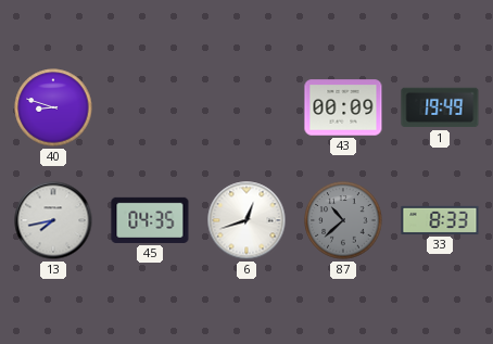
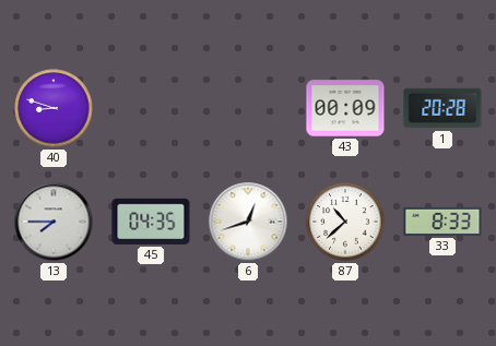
1: 19:49 -> 20:28 (442, 108)
13: 7:43 -> 7:45 (54, 222)
87 dial: grey -> white (345, 222)
